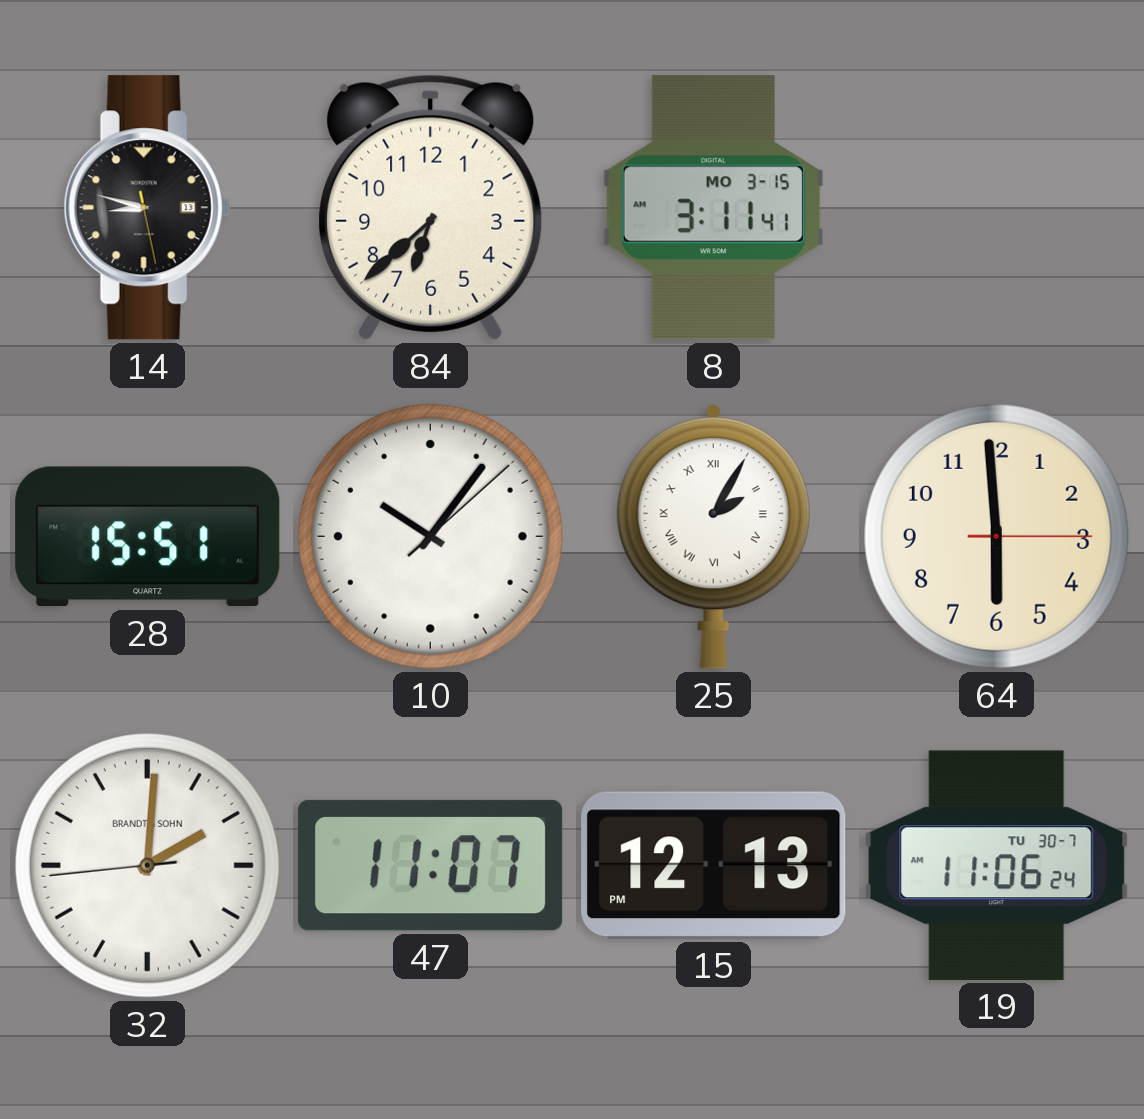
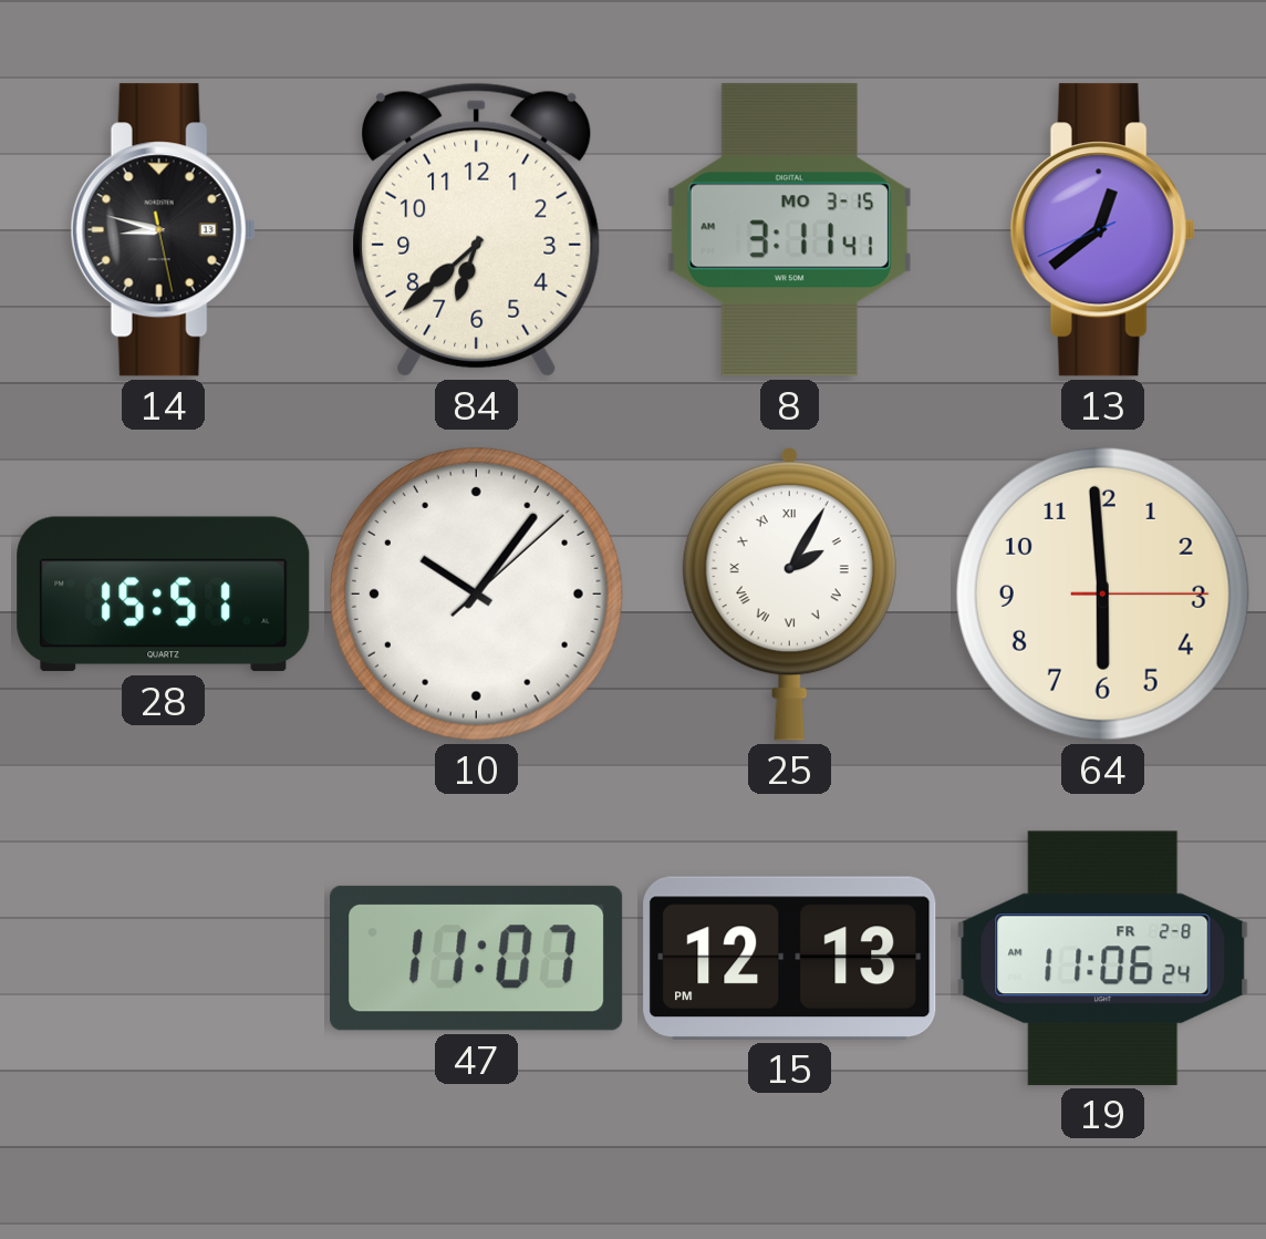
13: none -> 12:38 (1102, 230)
32: 2:00 -> none (147, 865)
19 date: TU 30-7 -> FR 2-8 (1103, 958)
